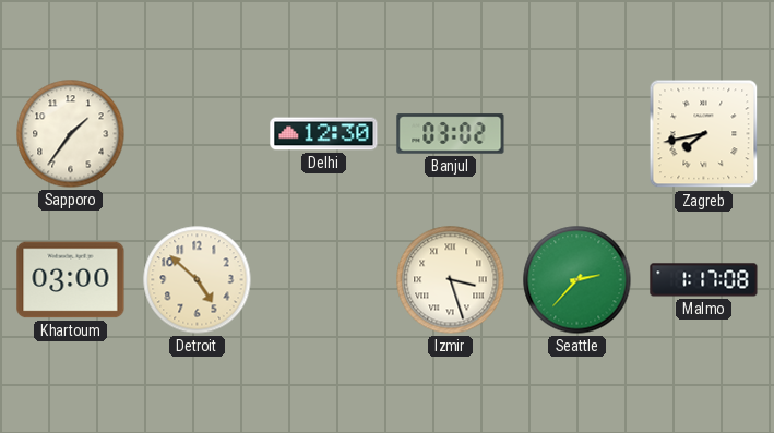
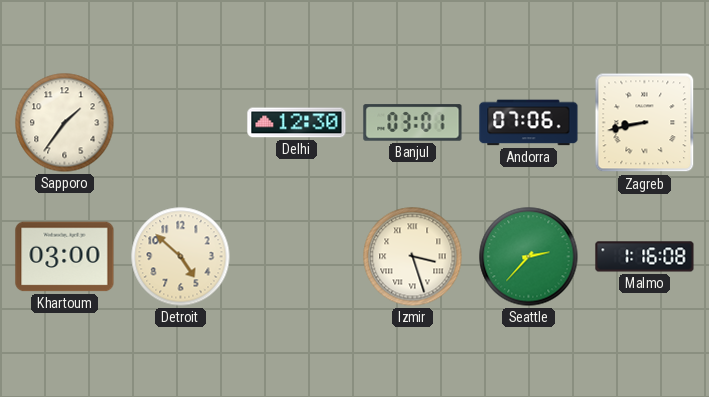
Banjul: 03:02 -> 03:01 (413, 123)
Andorra: none -> 07:06 (529, 123)
Zagreb: 7:43 -> 8:43 (645, 123)
Malmo: 1:17 -> 1:16 (645, 257)
